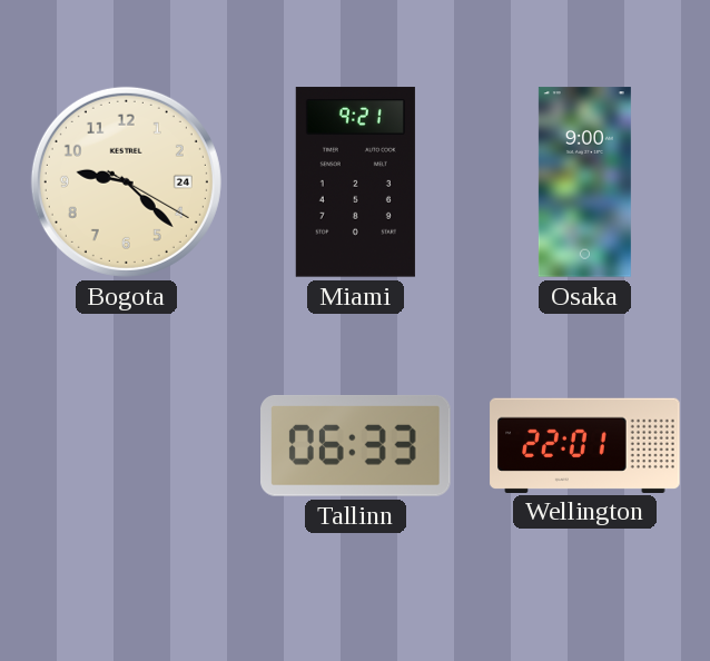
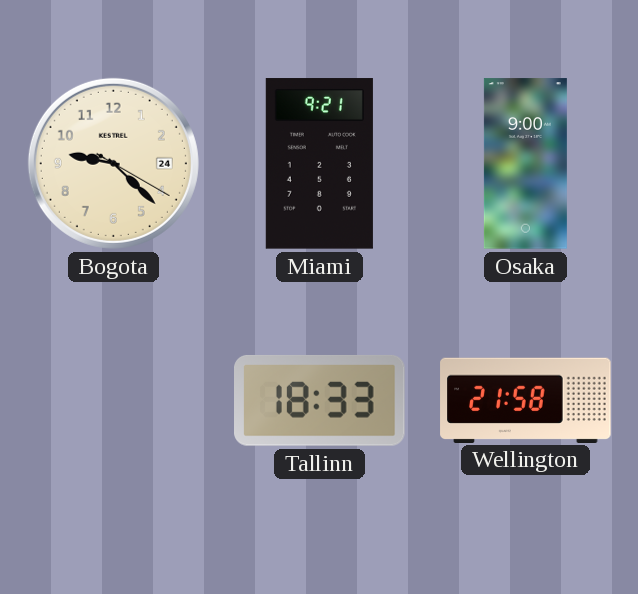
Tallinn: 06:33 -> 18:33 (320, 400)
Wellington: 22:01 -> 21:58 (526, 400)
